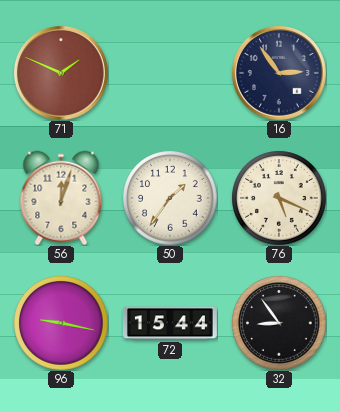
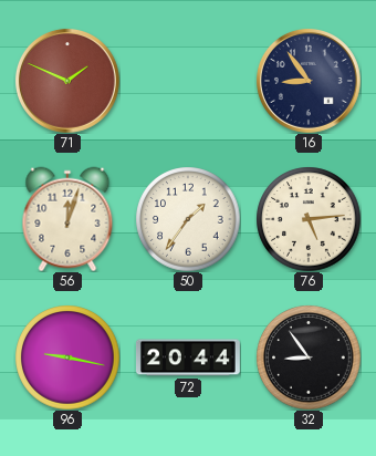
16: 2:54 -> 8:54 (309, 81)
76: 5:19 -> 5:14 (309, 219)
72: 15:44 -> 20:44 (188, 357)
